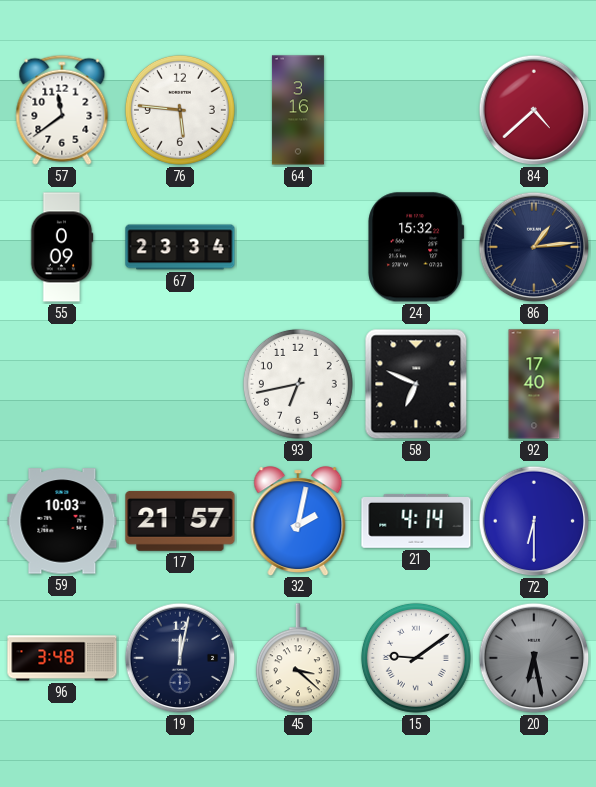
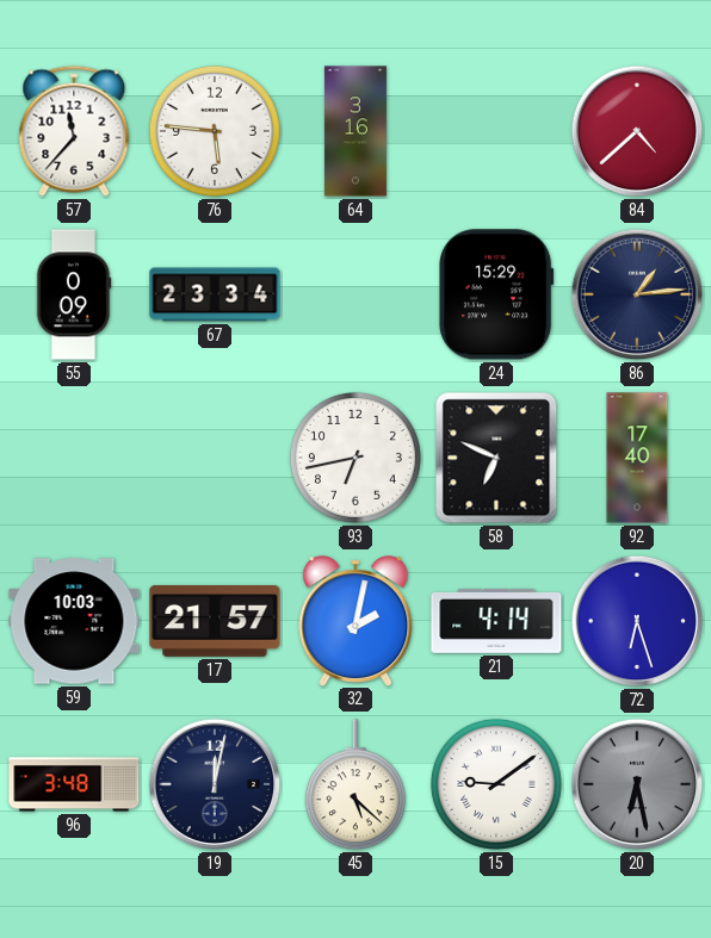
57: 11:39 -> 11:37 (74, 131)
24: 15:32 -> 15:29 (496, 294)
72: 6:30 -> 6:27 (637, 621)
45: 3:22 -> 5:22 (355, 785)
